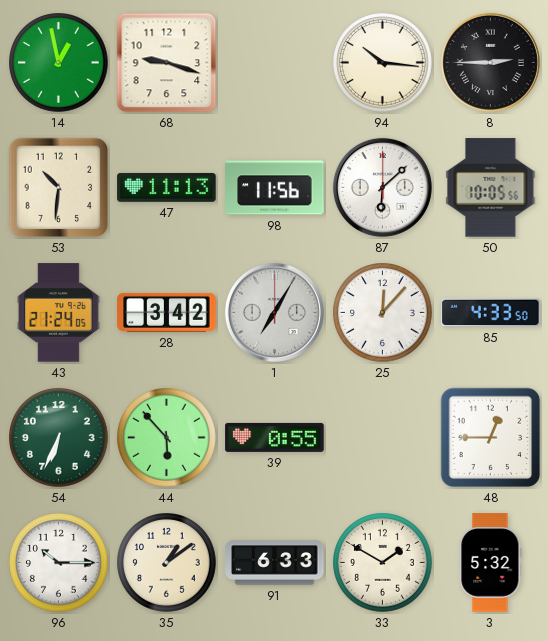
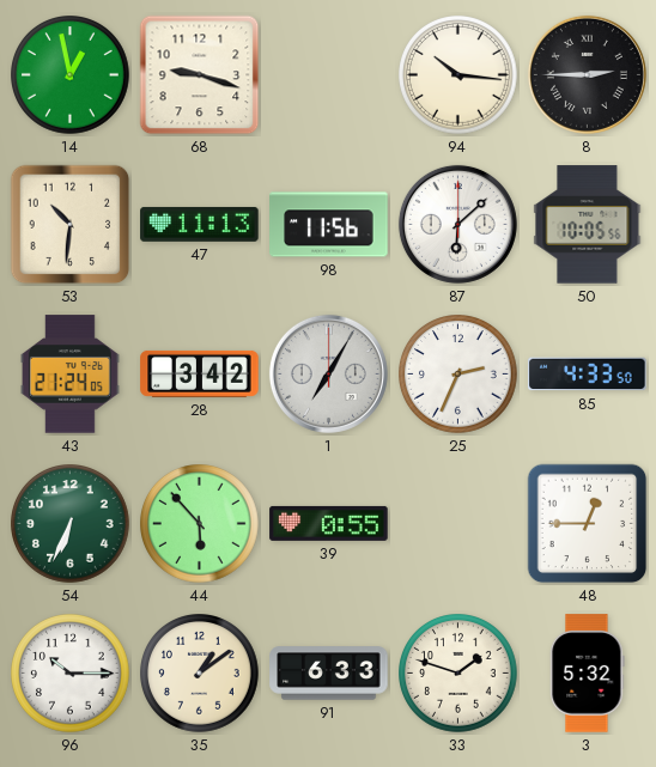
25: 12:07 -> 2:34 (458, 375)
33: 1:50 -> 1:48 (458, 674)
